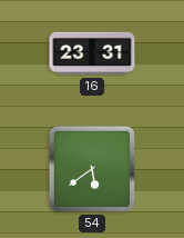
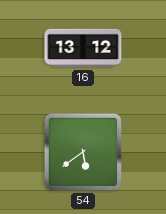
16: 23:31 -> 13:12 (83, 48)
